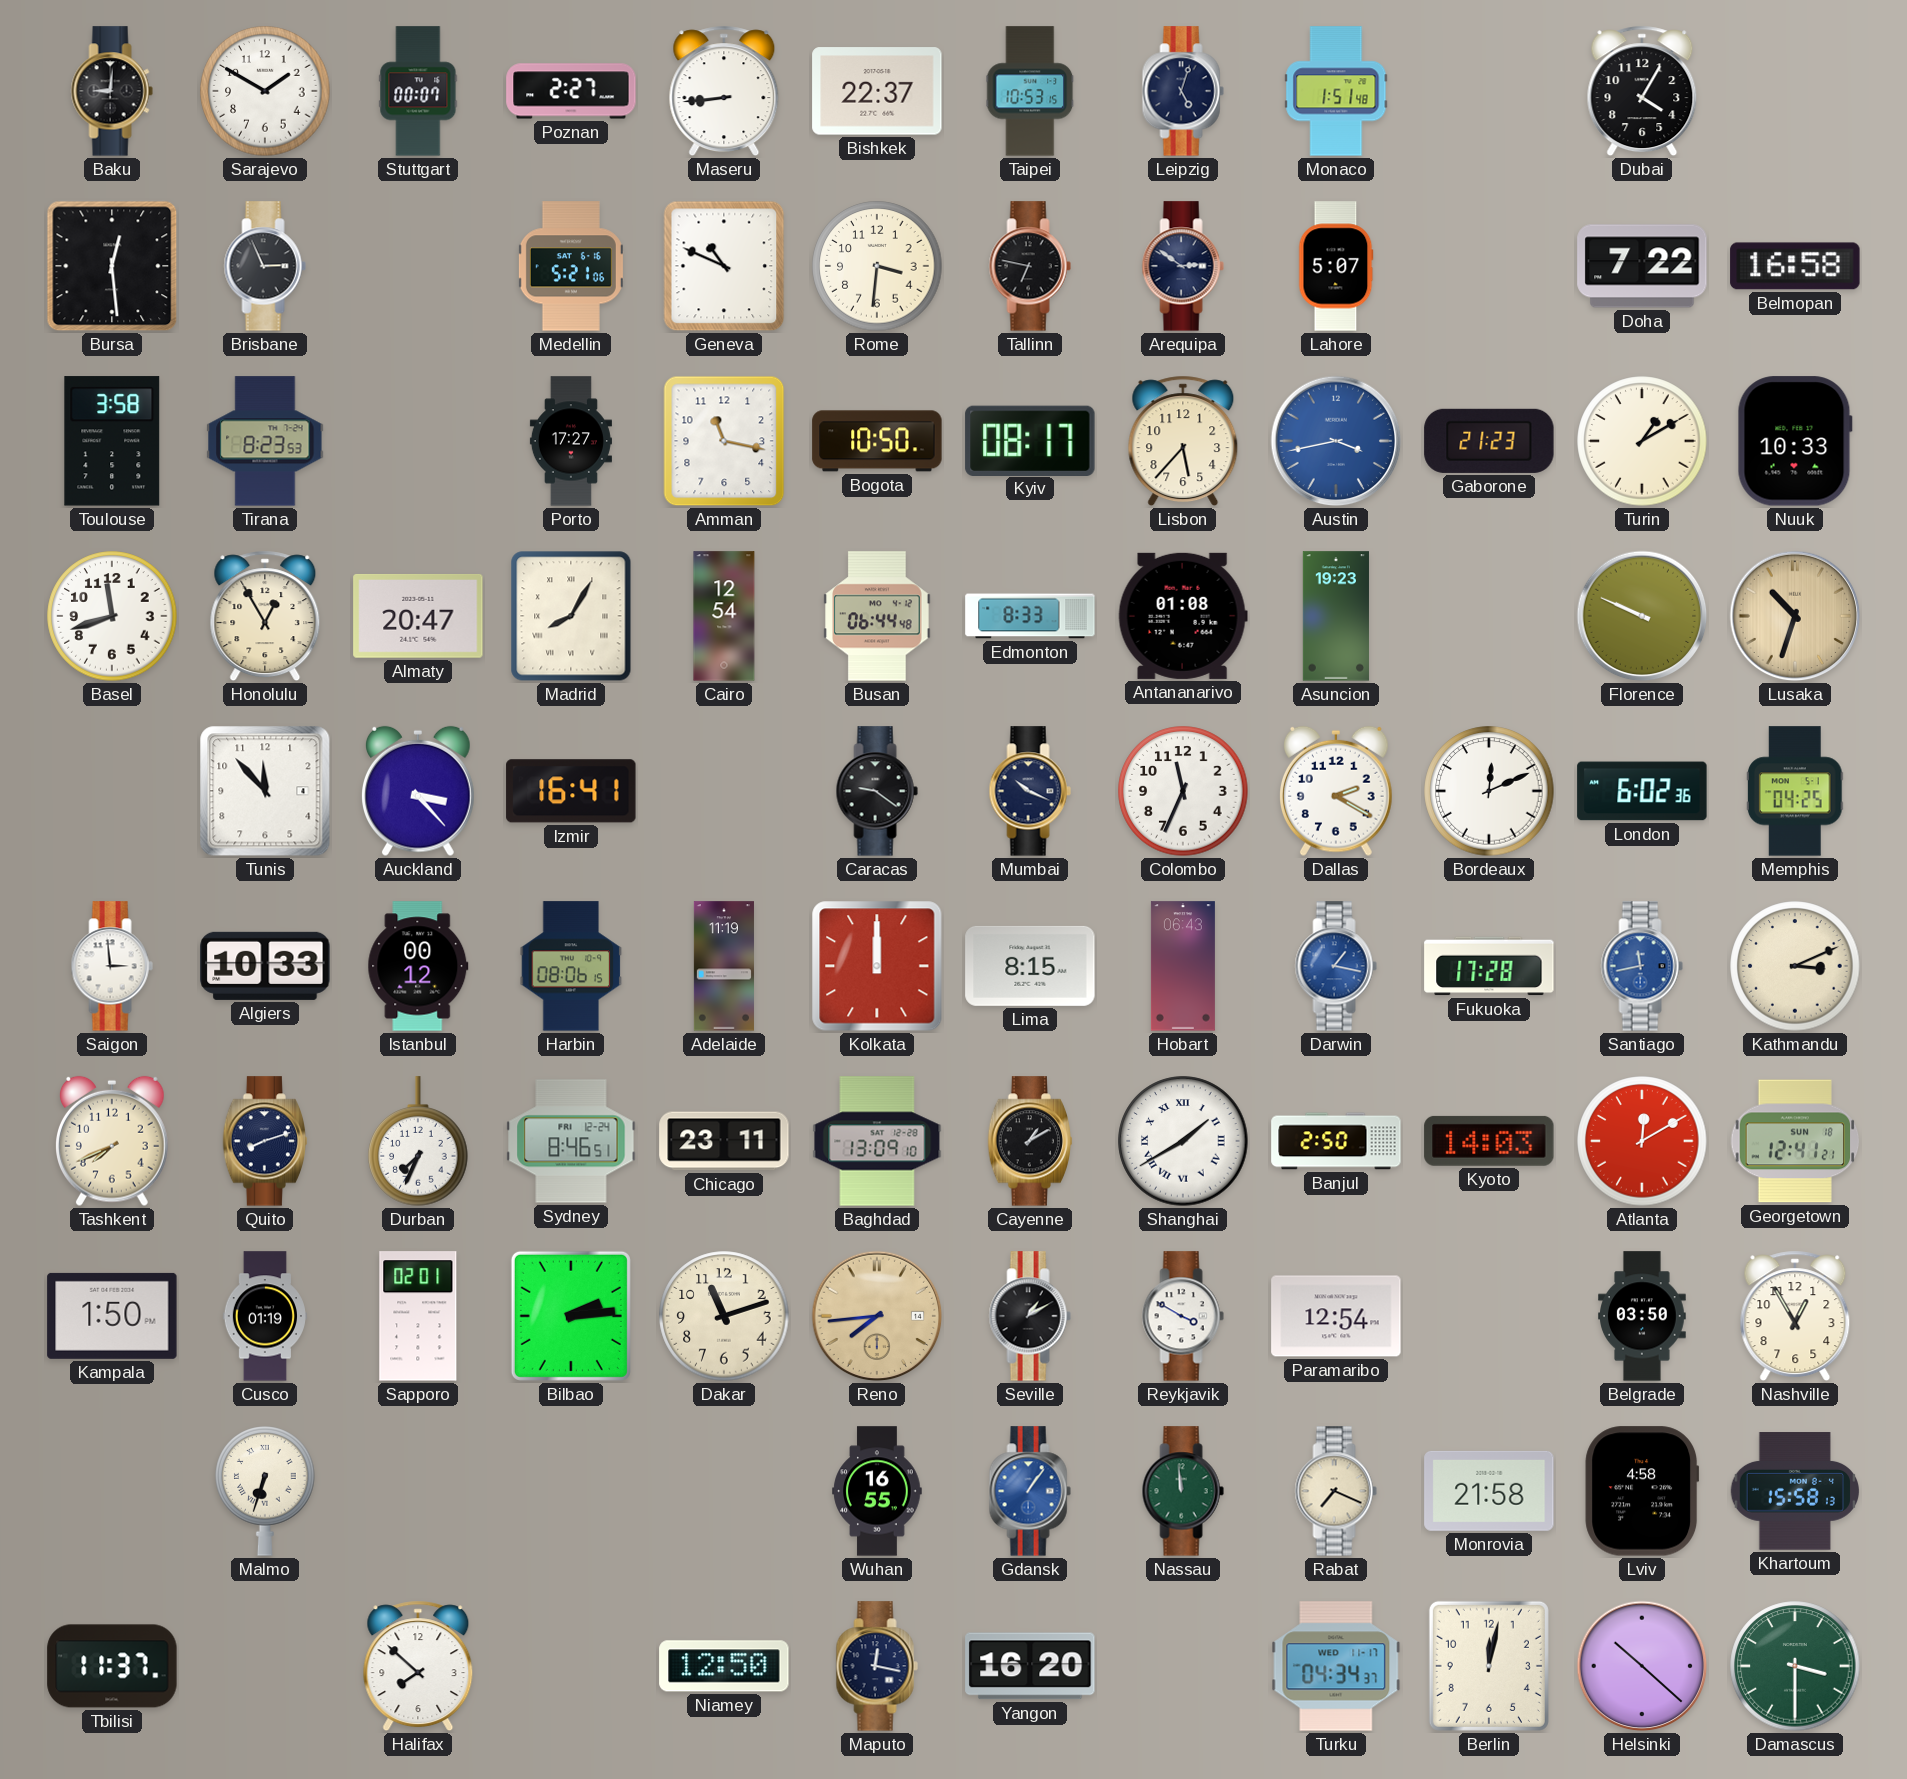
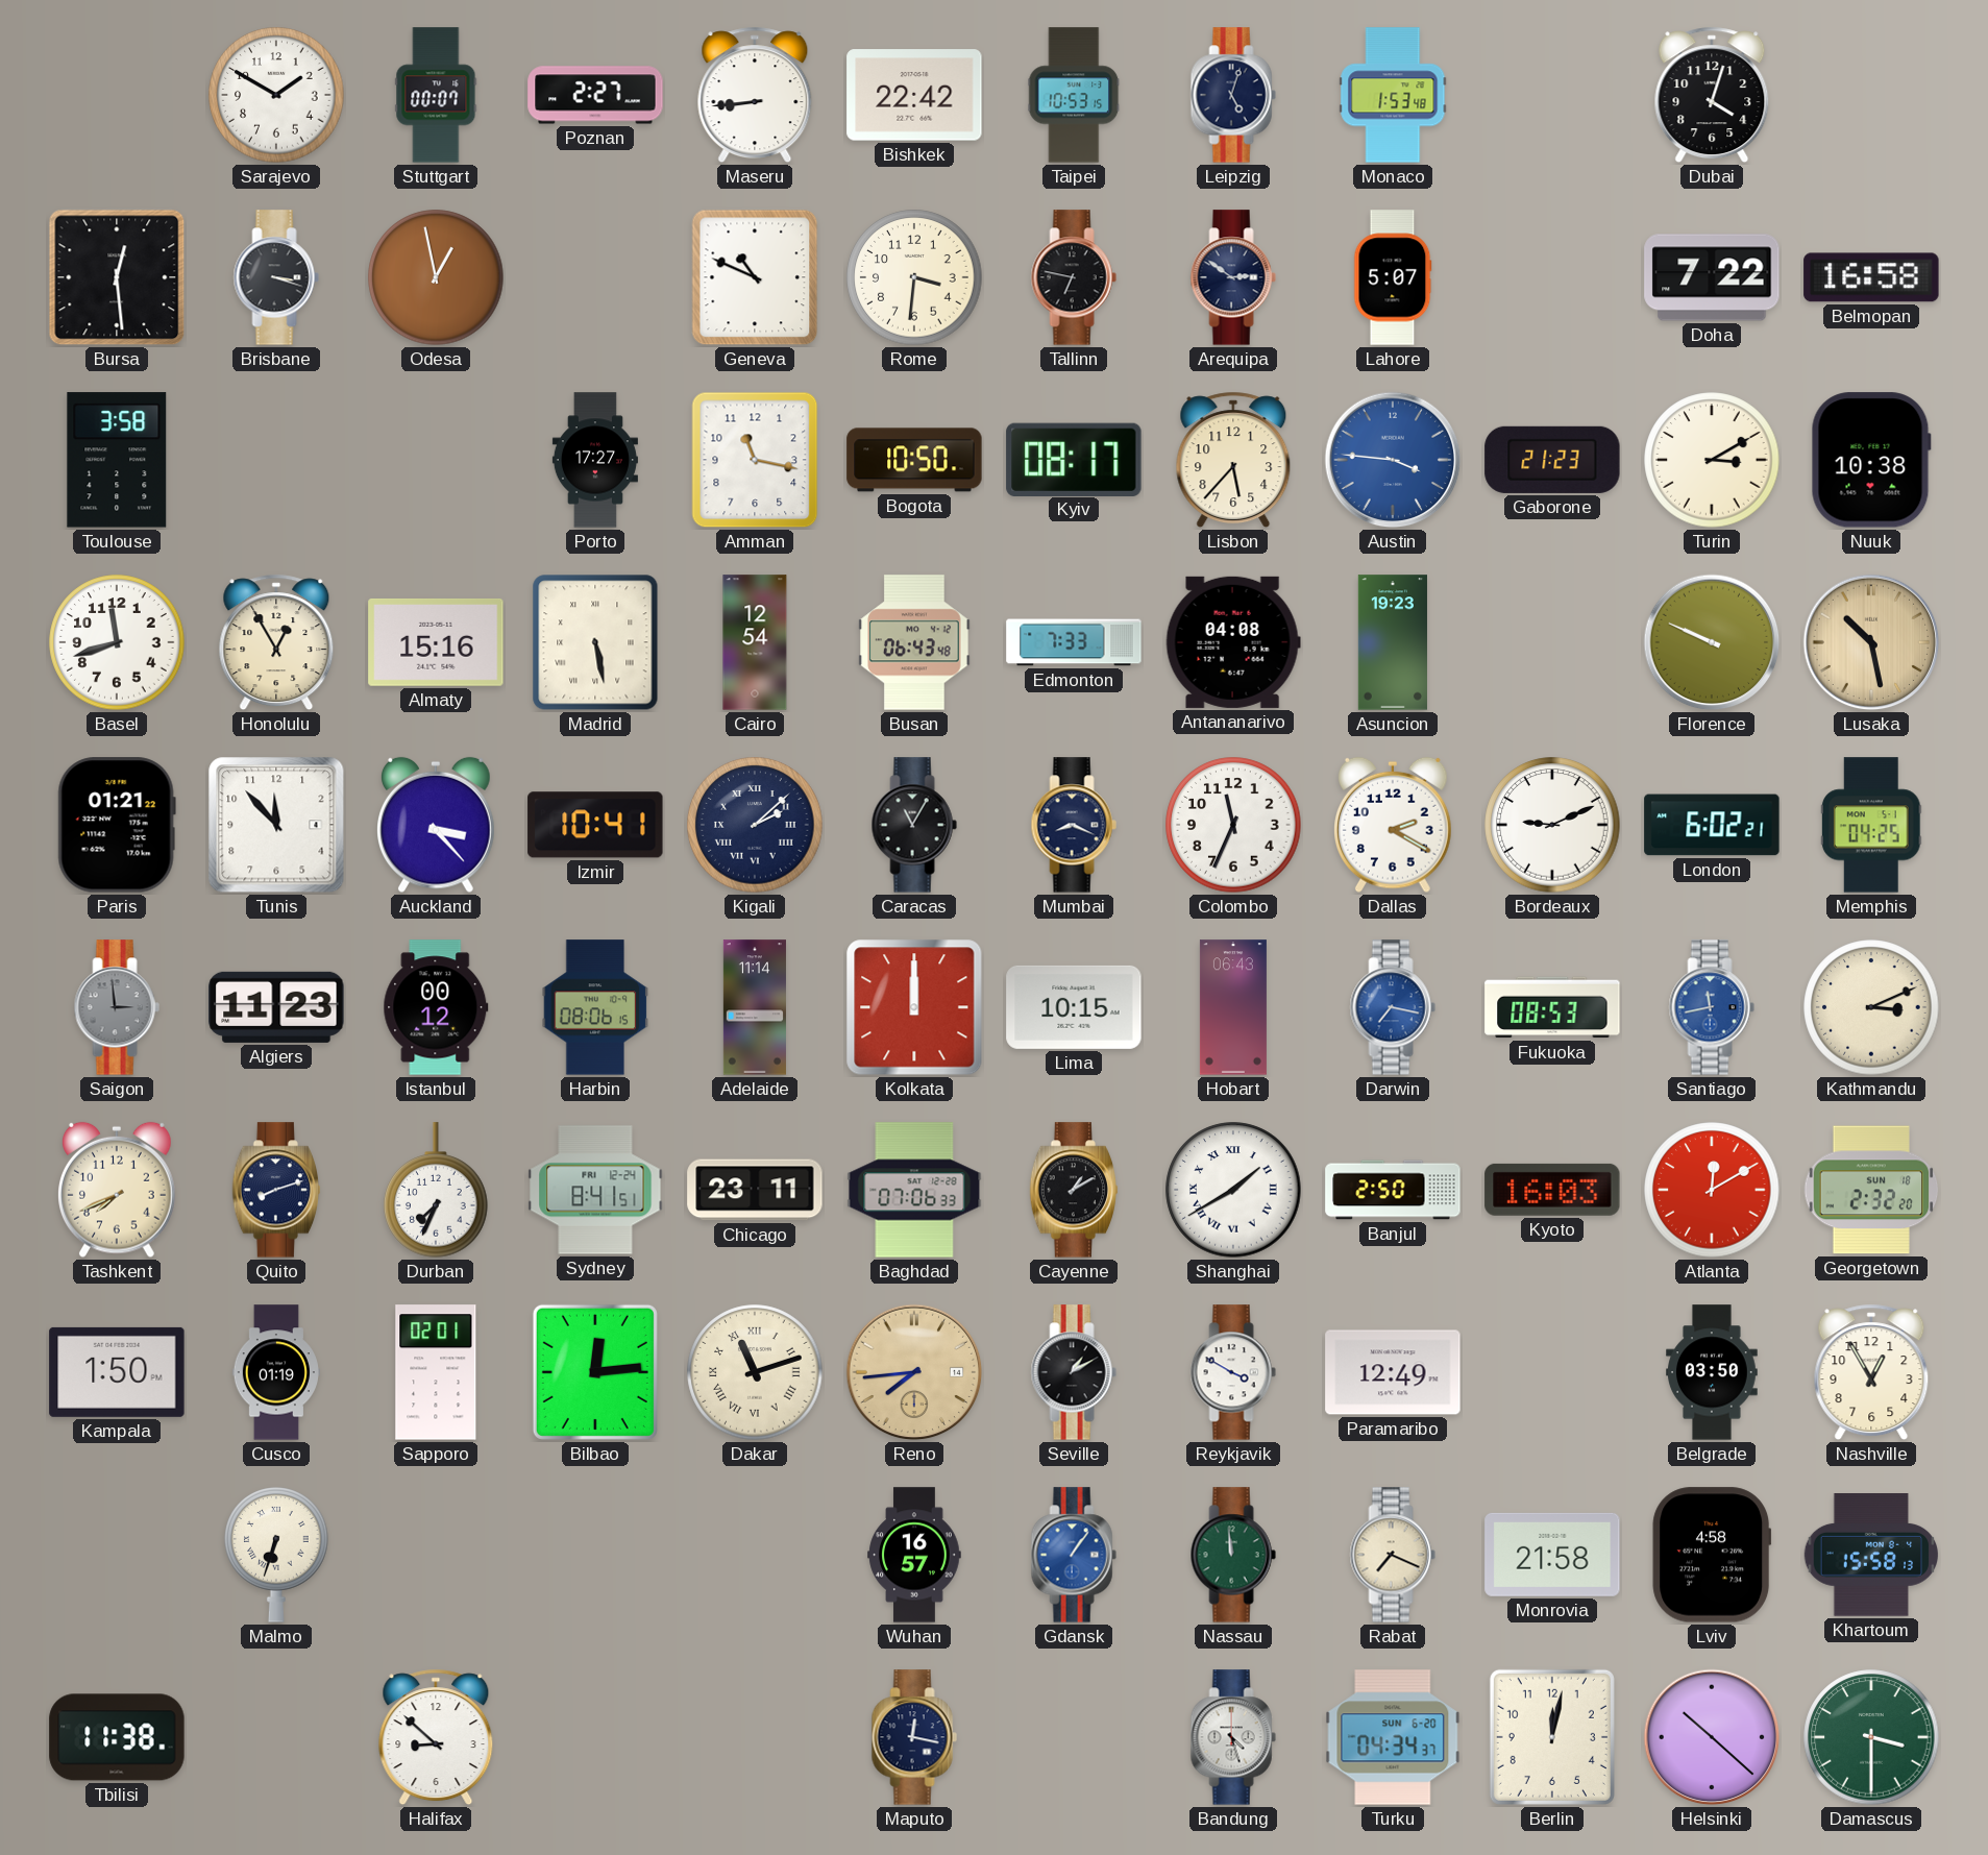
Baku: 9:01 -> none (112, 91)
Bishkek: 22:37 -> 22:42 (914, 95)
Monaco: 1:51 -> 1:53 (1393, 95)
Dubai: 4:05 -> 4:03 (1712, 95)
Brisbane: 2:56 -> 3:18 (276, 277)
Odesa: none -> 12:58 (436, 277)
Medellin: 5:21 -> none (571, 266)
Tirana: 8:23 -> none (265, 441)
Austin: 3:43 -> 3:46 (1393, 460)
Turin: 1:10 -> 3:10 (1712, 460)
Nuuk: 10:33 -> 10:38 (1871, 460)
Almaty: 20:47 -> 15:16 (436, 642)
Madrid: 8:05 -> 5:28 (595, 642)
Busan: 06:44 -> 06:43 (914, 642)
Edmonton: 8:33 -> 7:33 (1074, 642)
Antananarivo: 01:08 -> 04:08 (1233, 642)
Lusaka: 10:33 -> 10:28 (1871, 642)
Paris: none -> 01:21 (117, 825)
Izmir: 16:41 -> 10:41 (595, 825)
Kigali: none -> 2:08 (755, 825)
Caracas: 9:21 -> 11:05 (914, 825)
Mumbai: 10:19 -> 8:19 (1074, 825)
Bordeaux: 12:11 -> 9:11 (1552, 825)
London: 6:02:36 -> 6:02:21 (1712, 825)
Saigon dial: white -> grey (117, 1007)
Algiers: 10:33 -> 11:23 (276, 1007)
Adelaide: 11:19 -> 11:14 (755, 1007)
Lima: 8:15 -> 10:15 (1074, 1007)
Darwin: 1:17 -> 7:17 (1393, 1007)
Fukuoka: 17:28 -> 08:53 (1552, 1007)
Sydney: 8:46 -> 8:41 (595, 1190)
Baghdad: 13:09 -> 07:06 (914, 1190)
Kyoto: 14:03 -> 16:03 (1552, 1190)
Georgetown: 12:41 -> 2:32 (1871, 1190)
Bilbao: 2:14 -> 12:14 (595, 1372)
Dakar numerals: Arabic -> Roman (755, 1372)
Paramaribo: 12:54 -> 12:49 (1393, 1372)
Wuhan: 16:55 -> 16:57 (914, 1555)
Tbilisi: 11:37 -> 11:38 (117, 1737)
Halifax: 7:52 -> 8:52 (436, 1737)
Niamey: 12:50 -> none (724, 1666)
Yangon: 16:20 -> none (1030, 1666)
Bandung: none -> 4:27 (1233, 1737)
Turku date: WED 11-17 -> SUN 6-20 (1393, 1737)
